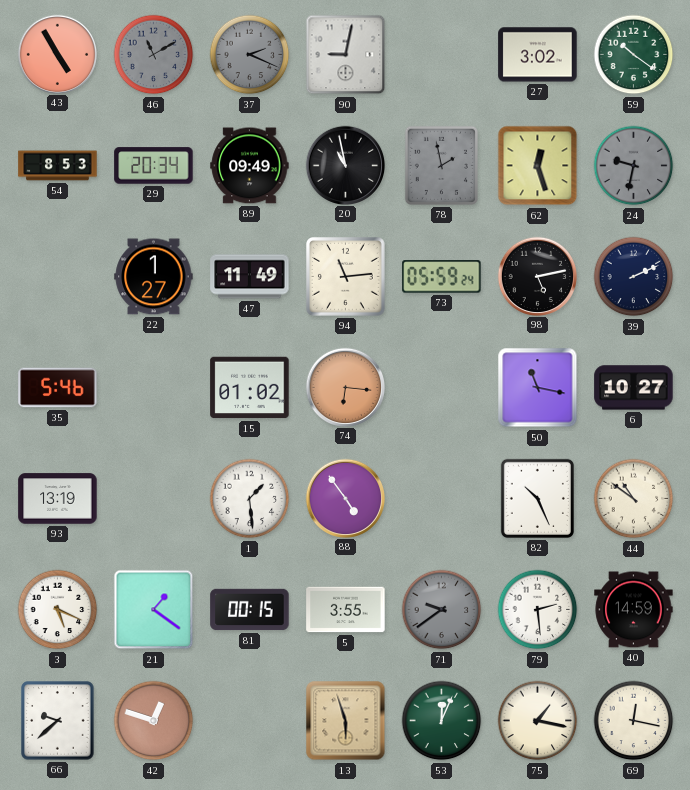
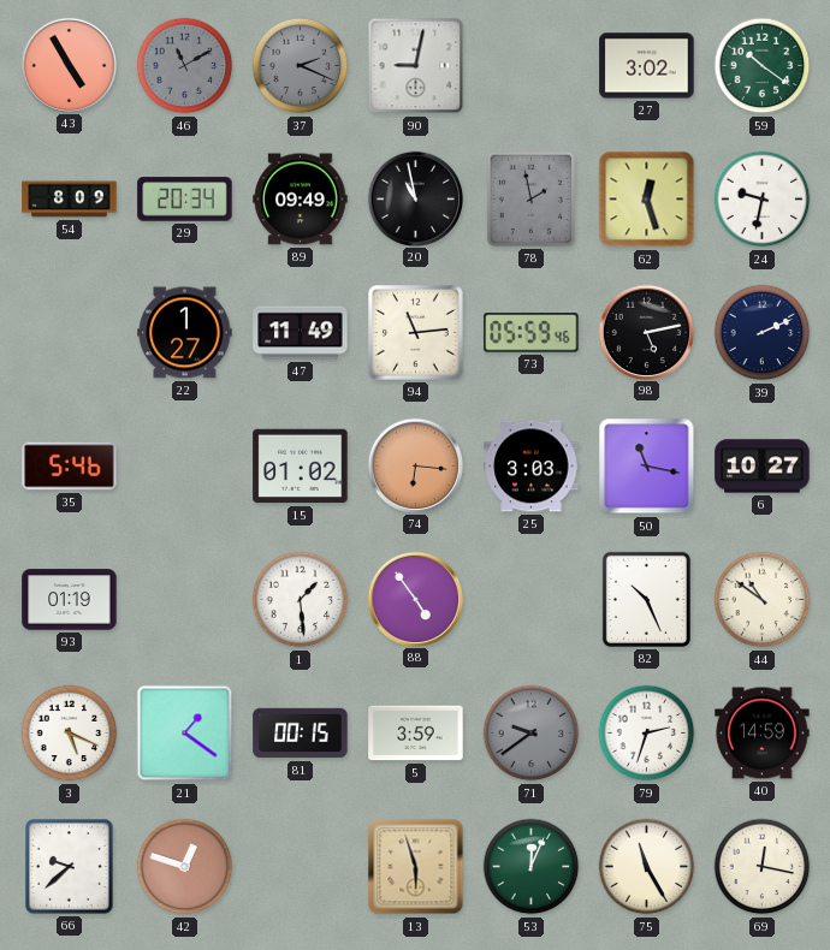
54: 8:53 -> 8:09 (70, 200)
24 dial: grey -> white (763, 200)
73: 05:59:24 -> 05:59:46 (532, 333)
25: none -> 3:03 (532, 467)
93: 13:19 -> 01:19 (70, 600)
5: 3:55 -> 3:59 (416, 734)
79: 2:29 -> 2:33 (647, 734)
75: 1:17 -> 11:25 (647, 867)
